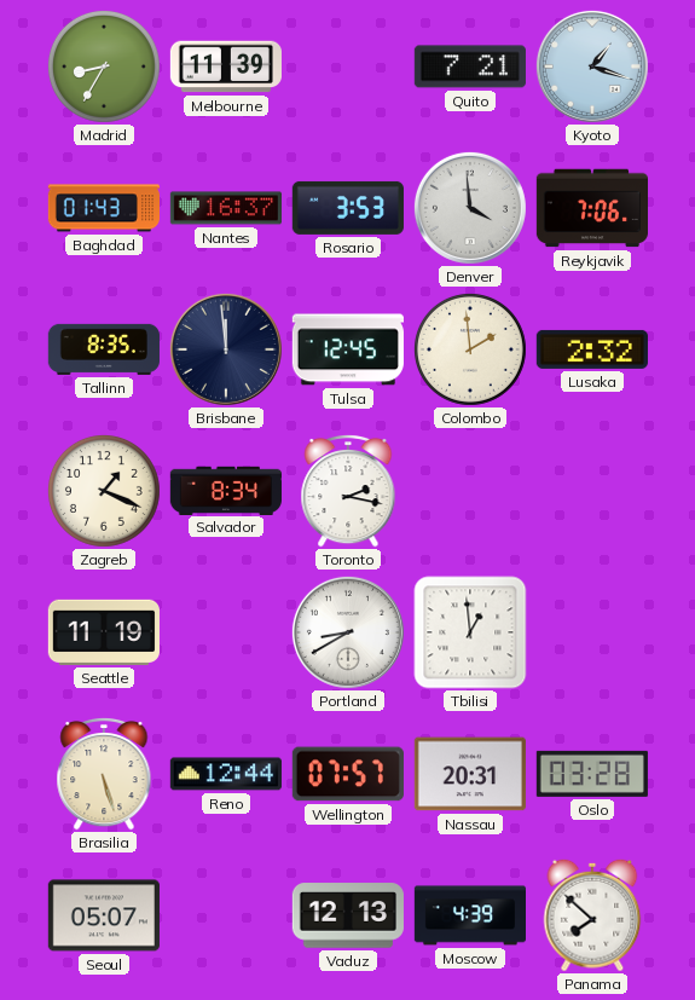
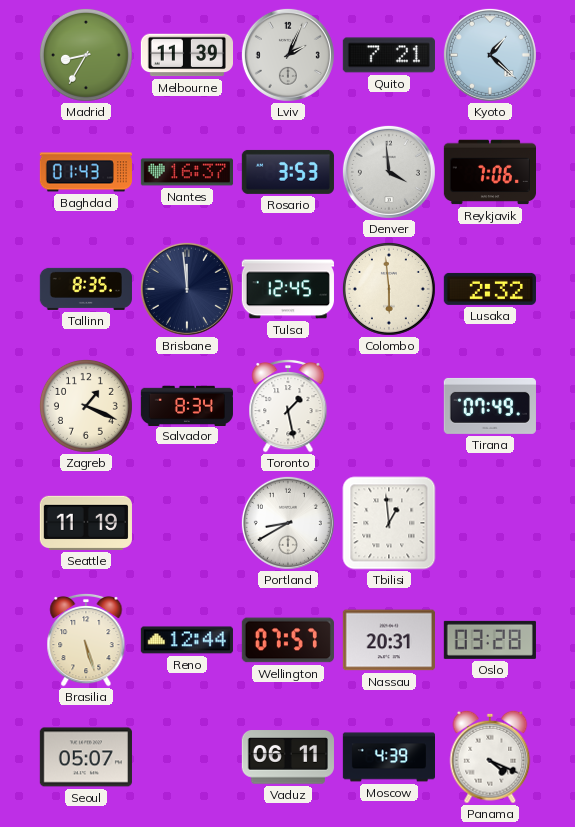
Lviv: none -> 2:04 (288, 55)
Kyoto: 1:18 -> 1:22 (490, 55)
Colombo: 1:59 -> 5:59 (389, 289)
Toronto: 2:17 -> 1:28 (288, 406)
Tirana: none -> 07:49 (490, 406)
Vaduz: 12:13 -> 06:11 (288, 757)
Panama: 7:52 -> 4:19 (490, 757)
